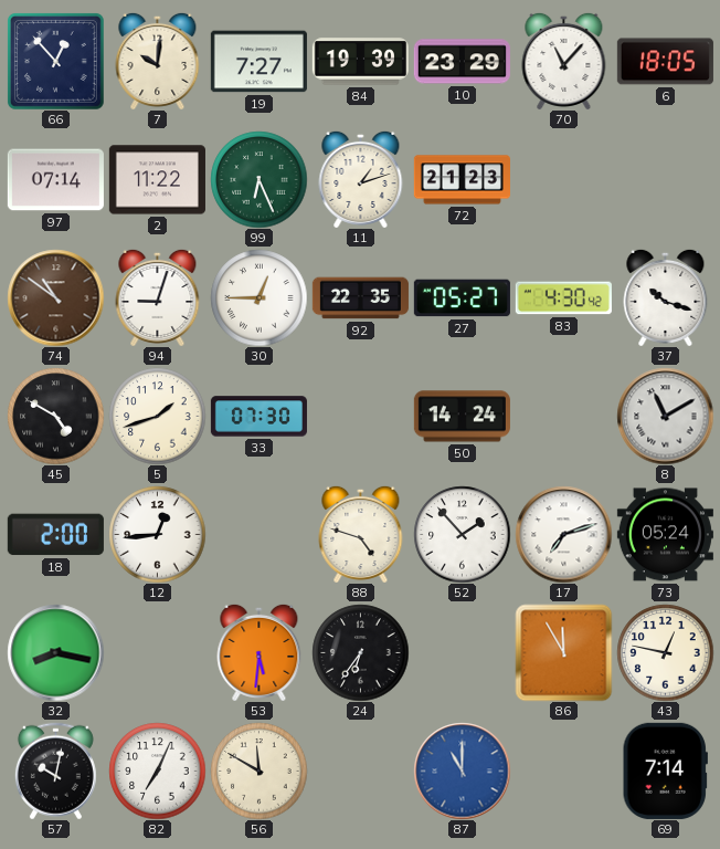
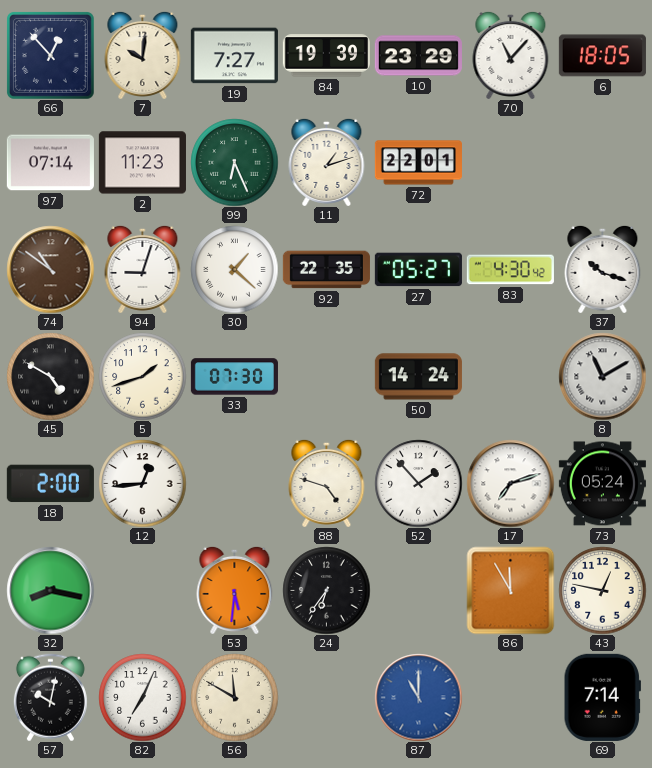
2: 11:22 -> 11:23 (142, 163)
72: 21:23 -> 22:01 (418, 163)
30: 12:45 -> 1:22 (234, 269)
